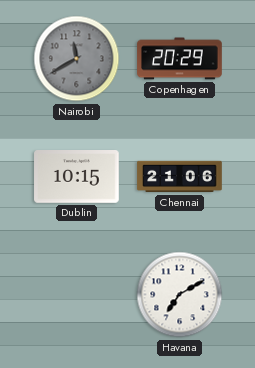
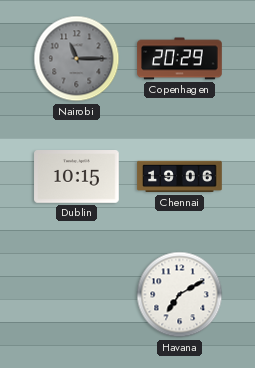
Nairobi: 11:40 -> 11:15 (77, 59)
Chennai: 21:06 -> 19:06 (180, 177)
